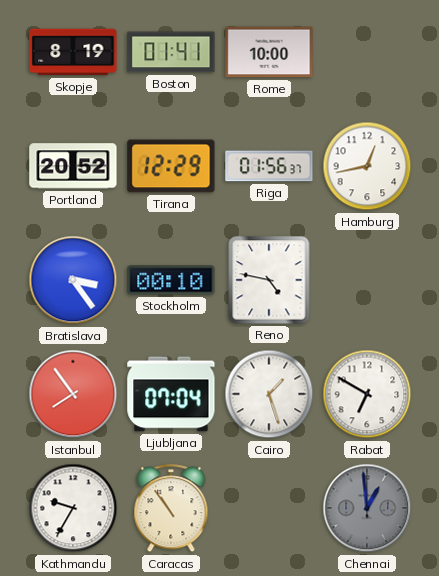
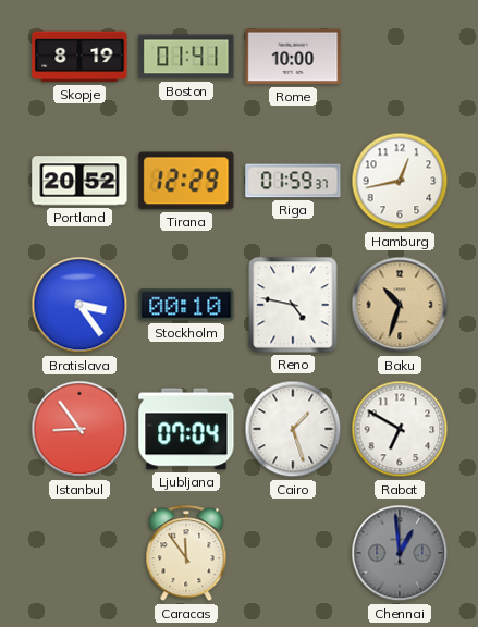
Riga: 01:56 -> 01:59 (293, 181)
Baku: none -> 10:33 (400, 305)
Istanbul: 7:54 -> 8:54 (79, 429)
Kathmandu: 9:35 -> none (73, 508)
Caracas: 10:54 -> 11:54 (186, 554)
